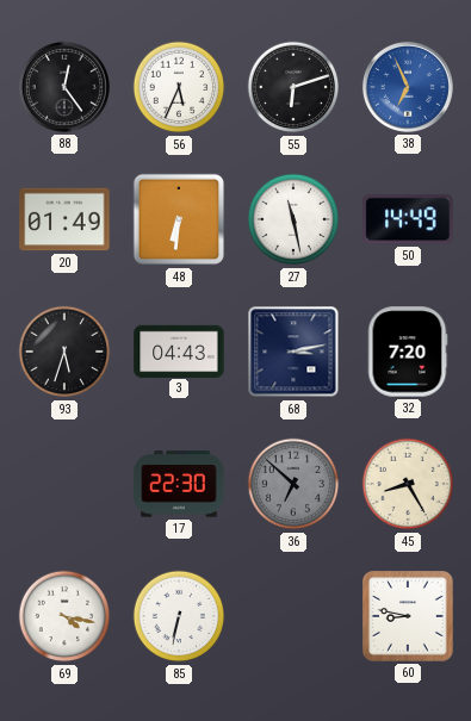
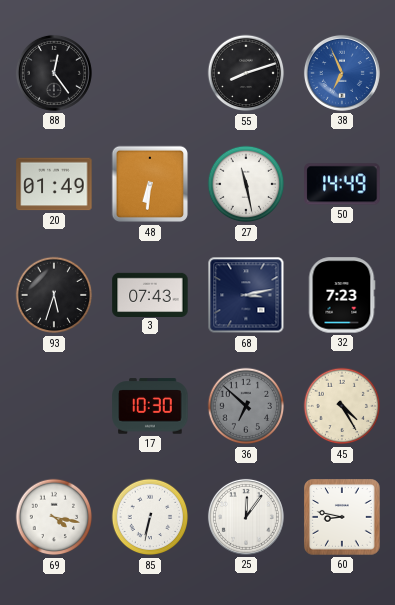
56: 5:34 -> none (179, 87)
55: 6:12 -> 8:12 (246, 73)
3: 04:43 -> 07:43 (150, 294)
32: 7:20 -> 7:23 (342, 295)
17: 22:30 -> 10:30 (150, 406)
45: 8:25 -> 4:25 (342, 406)
25: none -> 12:06 (246, 517)
